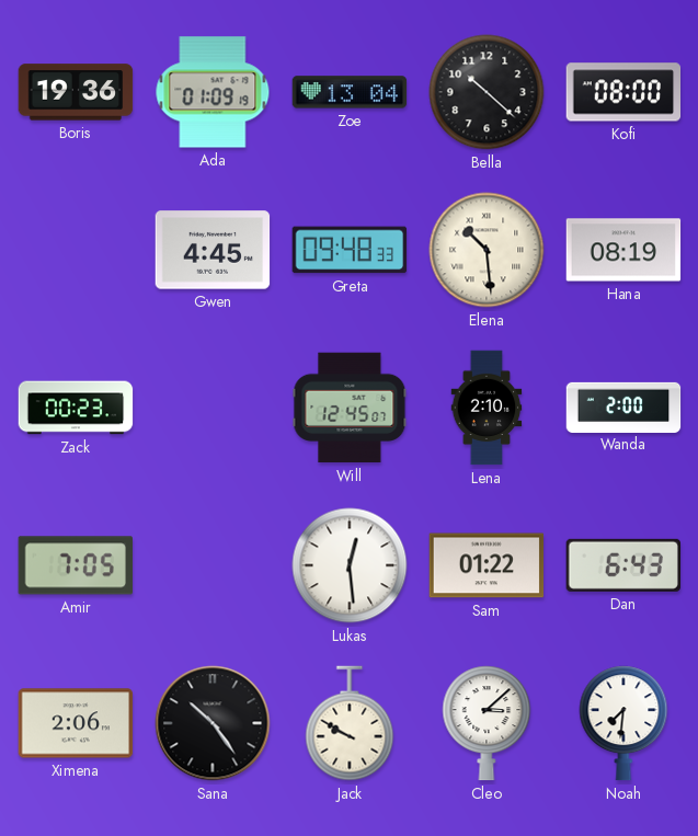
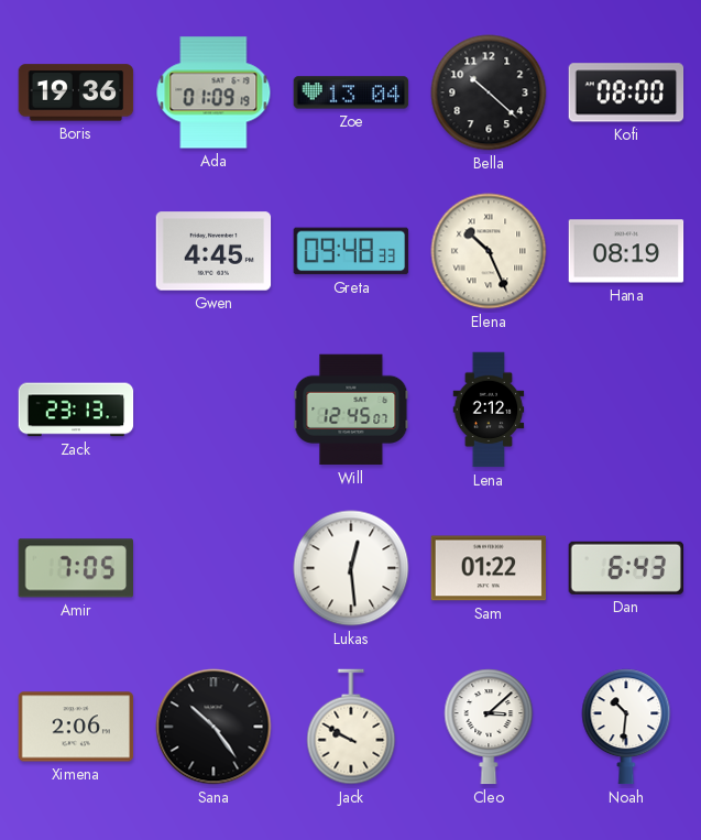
Elena: 10:29 -> 10:26 (489, 251)
Zack: 00:23 -> 23:13 (76, 410)
Lena: 2:10 -> 2:12 (489, 410)
Wanda: 2:00 -> none (623, 406)
Noah: 7:31 -> 10:31 (626, 727)
